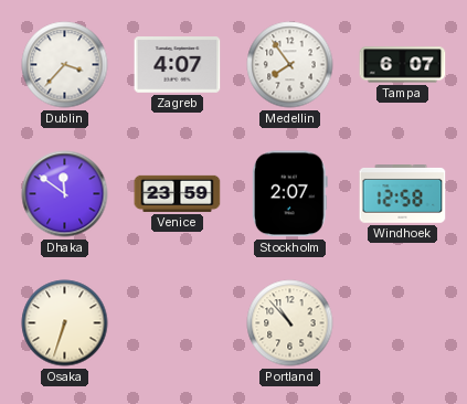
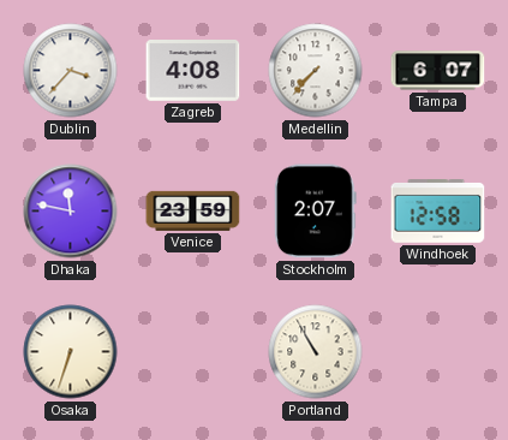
Zagreb: 4:07 -> 4:08 (193, 71)
Medellin: 7:54 -> 7:37 (316, 71)
Dhaka: 11:51 -> 11:47 (71, 212)
Portland: 10:53 -> 10:55 (316, 352)
